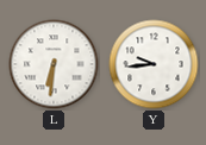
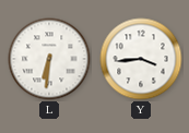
Y: 9:44 -> 3:44 (141, 59)
